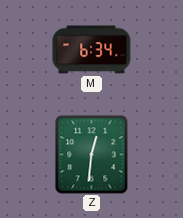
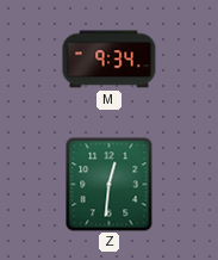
M: 6:34 -> 9:34 (110, 60)
